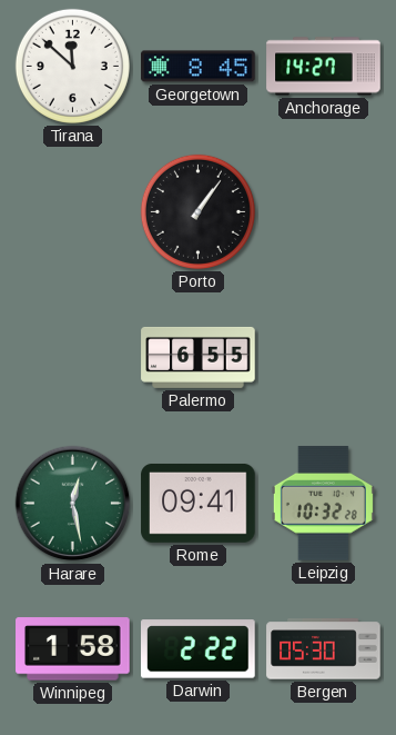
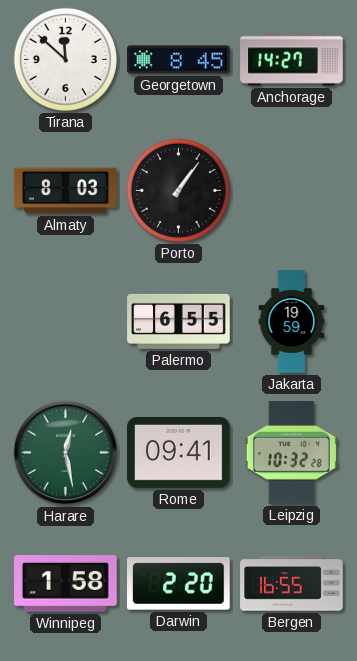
Almaty: none -> 8:03 (66, 191)
Jakarta: none -> 19:59 (292, 322)
Darwin: 2:22 -> 2:20 (179, 584)
Bergen: 05:30 -> 16:55 (292, 584)
